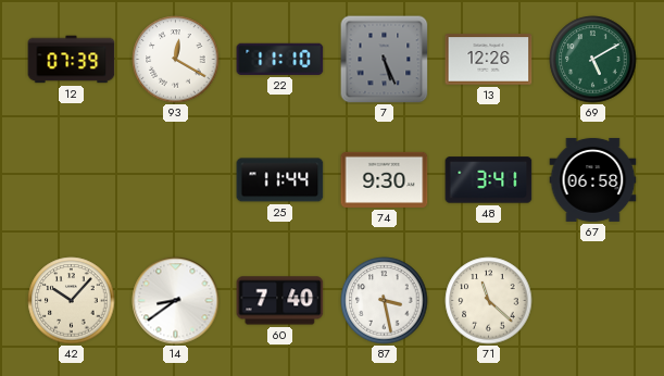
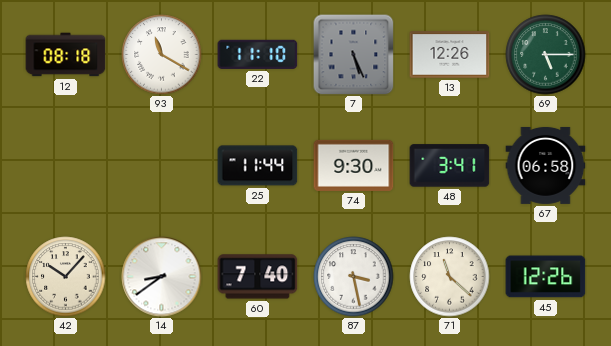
12: 07:39 -> 08:18 (66, 55)
93: 12:20 -> 11:20 (162, 55)
69: 5:10 -> 5:15 (546, 55)
45: none -> 12:26 (546, 277)
